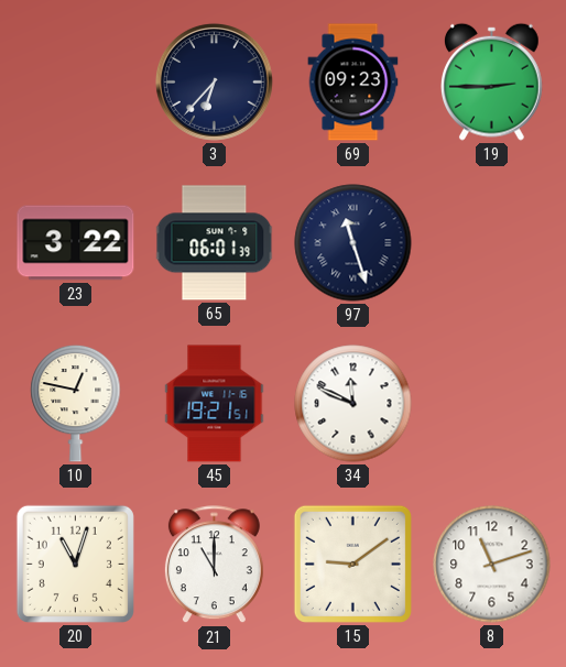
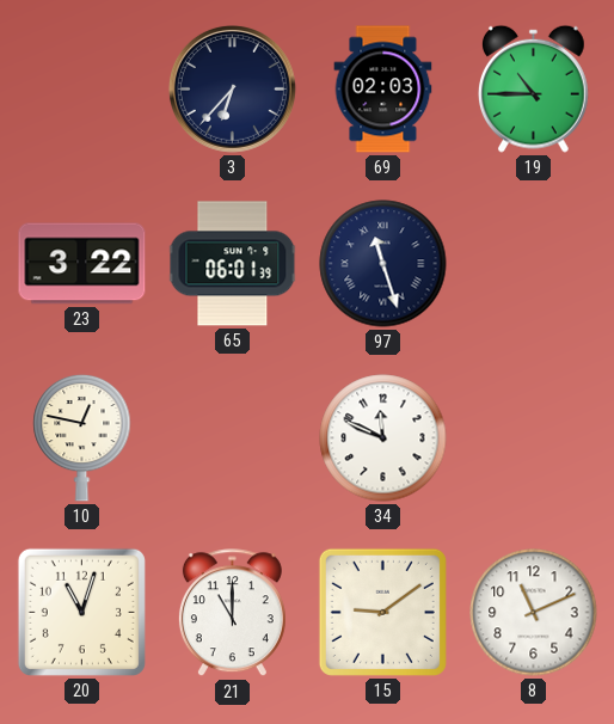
69: 09:23 -> 02:03 (383, 90)
19: 2:45 -> 10:45 (534, 88)
45: 19:21 -> none (215, 404)
8: 11:12 -> 11:11 (534, 613)
